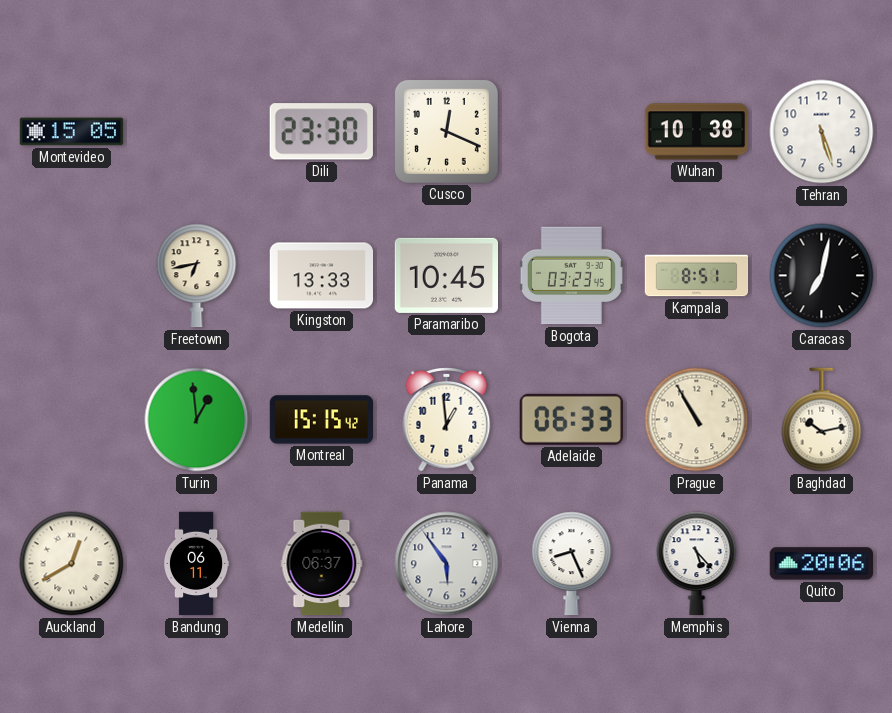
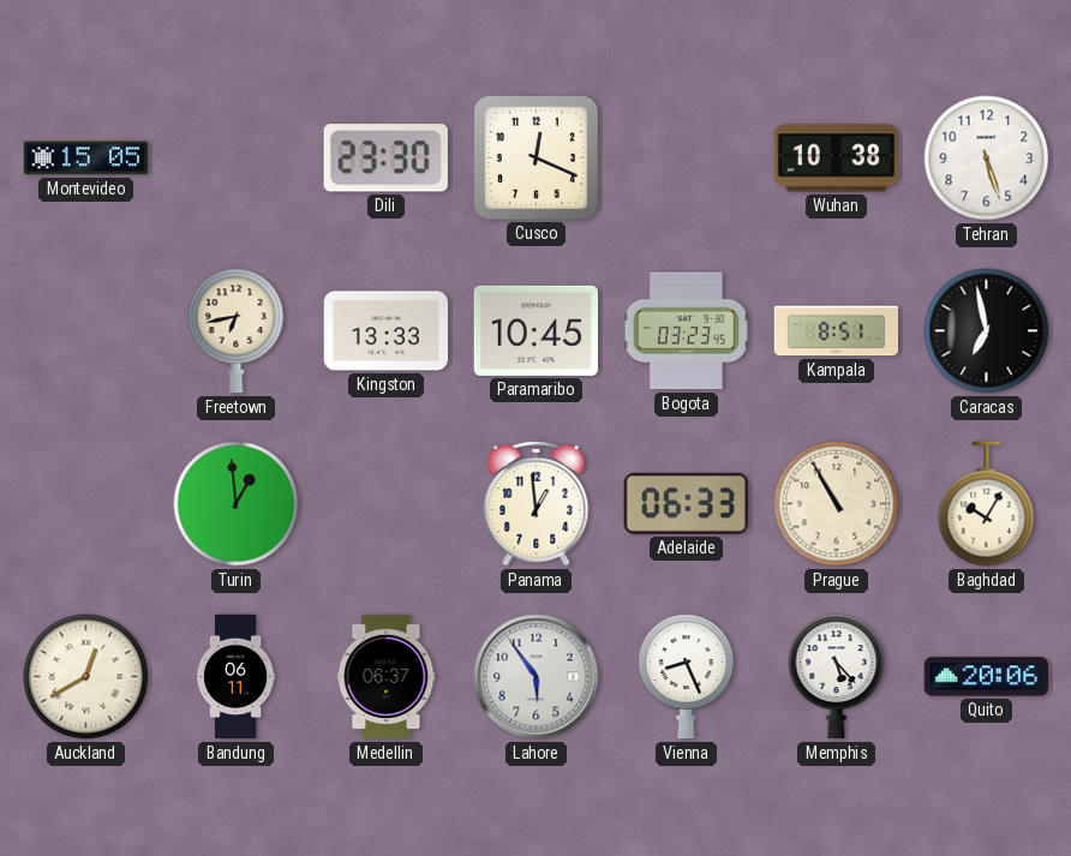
Caracas: 7:02 -> 6:58 (987, 331)
Montreal: 15:15 -> none (322, 420)
Baghdad: 10:13 -> 10:05 (987, 504)
